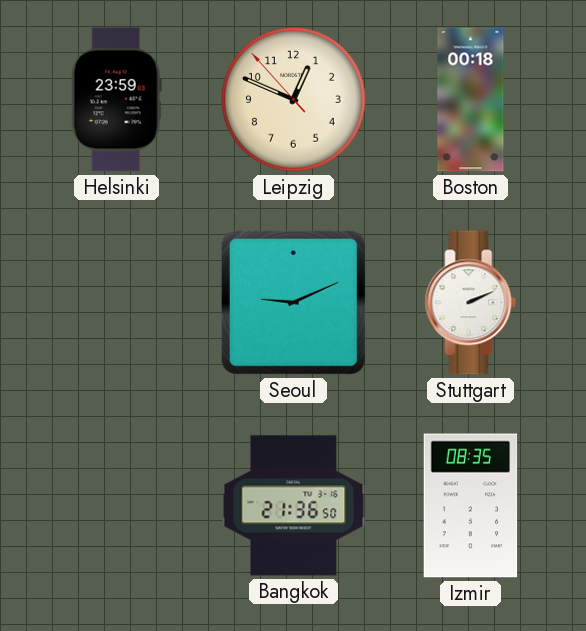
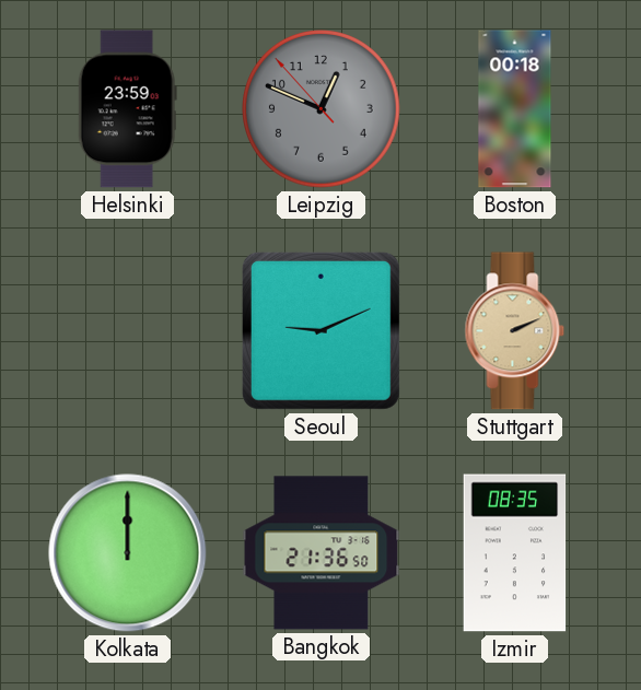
Leipzig dial: cream -> grey (322, 109)
Stuttgart dial: white -> champagne (515, 331)
Kolkata: none -> 12:00 (128, 553)
